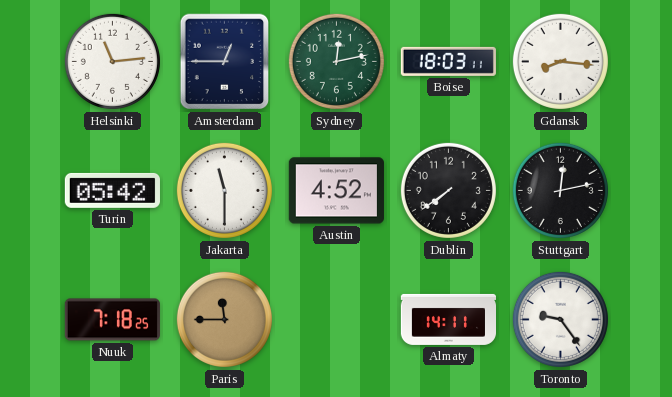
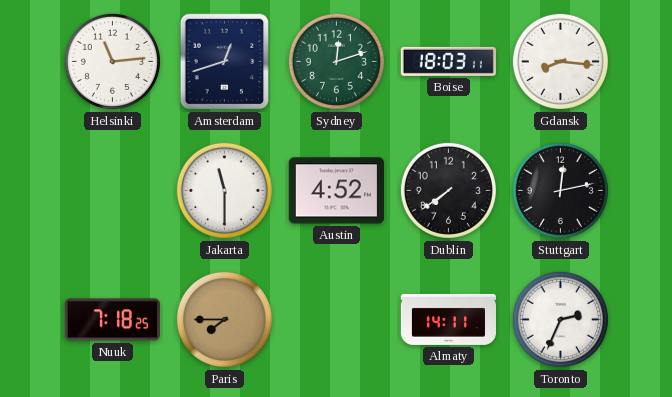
Amsterdam: 12:45 -> 12:42 (225, 62)
Sydney: 12:13 -> 12:12 (336, 61)
Turin: 05:42 -> none (112, 190)
Paris: 11:45 -> 7:45 (224, 319)
Toronto: 9:24 -> 2:34 (560, 319)
